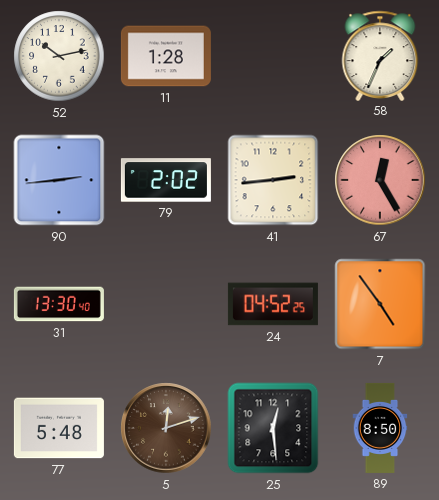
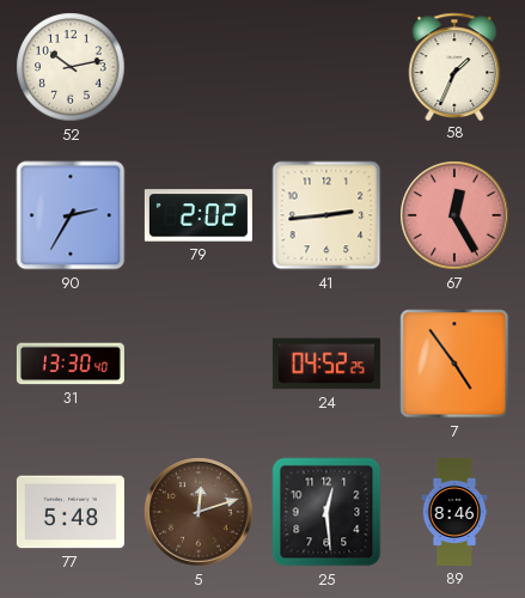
11: 1:28 -> none (166, 56)
90: 2:44 -> 2:35 (71, 215)
89: 8:50 -> 8:46 (454, 512)
